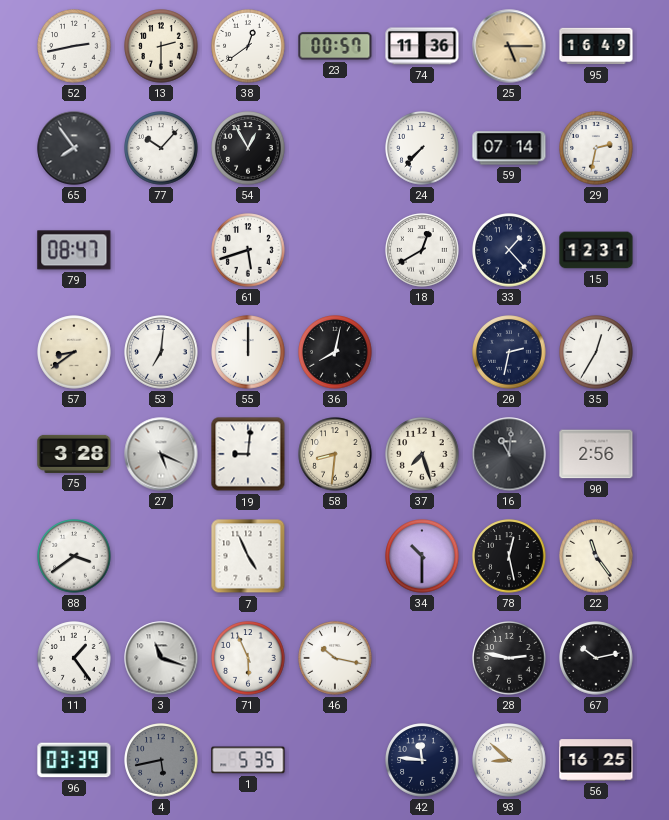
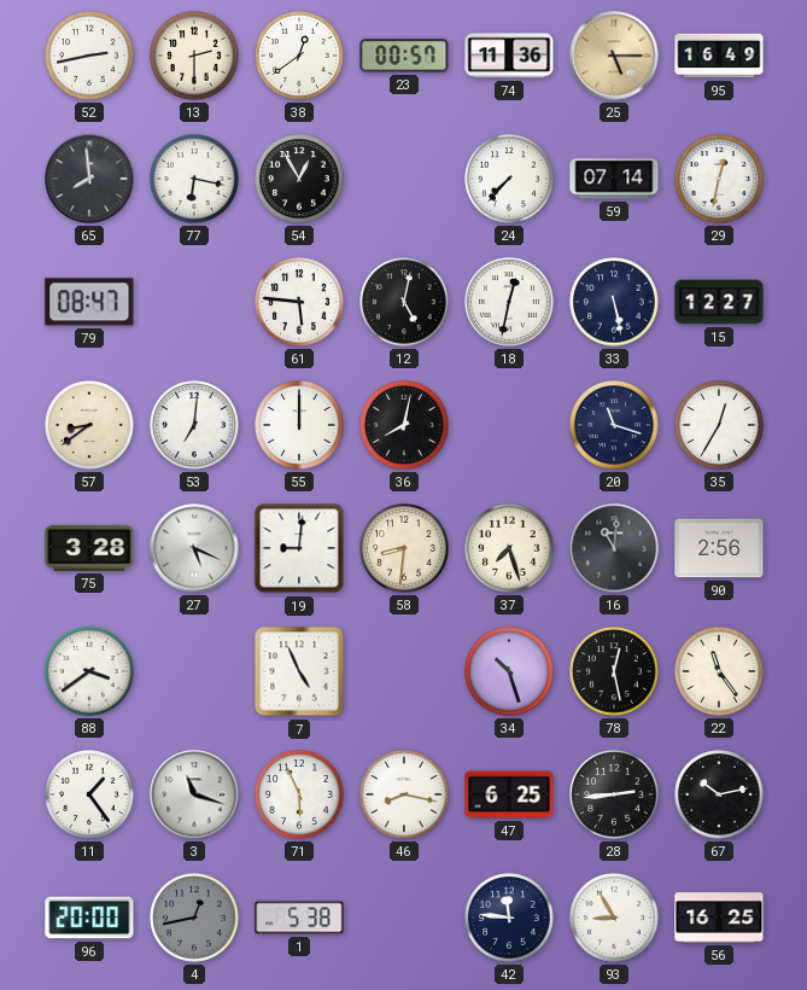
65: 7:54 -> 7:59 (89, 179)
77: 10:07 -> 6:17 (194, 179)
29: 2:32 -> 12:32 (719, 179)
61: 5:42 -> 5:46 (299, 302)
12: none -> 5:02 (404, 302)
18: 12:40 -> 12:32 (509, 302)
33: 1:23 -> 5:28 (614, 302)
15: 12:31 -> 12:27 (719, 302)
20: 2:32 -> 11:18 (614, 425)
34: 10:30 -> 10:27 (509, 671)
46: 10:17 -> 8:17 (404, 794)
47: none -> 6:25 (509, 794)
28: 2:47 -> 2:44 (614, 794)
96: 03:39 -> 20:00 (89, 918)
4: 5:43 -> 12:43 (194, 918)
1: 5:35 -> 5:38 (299, 918)
93: 8:52 -> 8:55 (614, 918)
